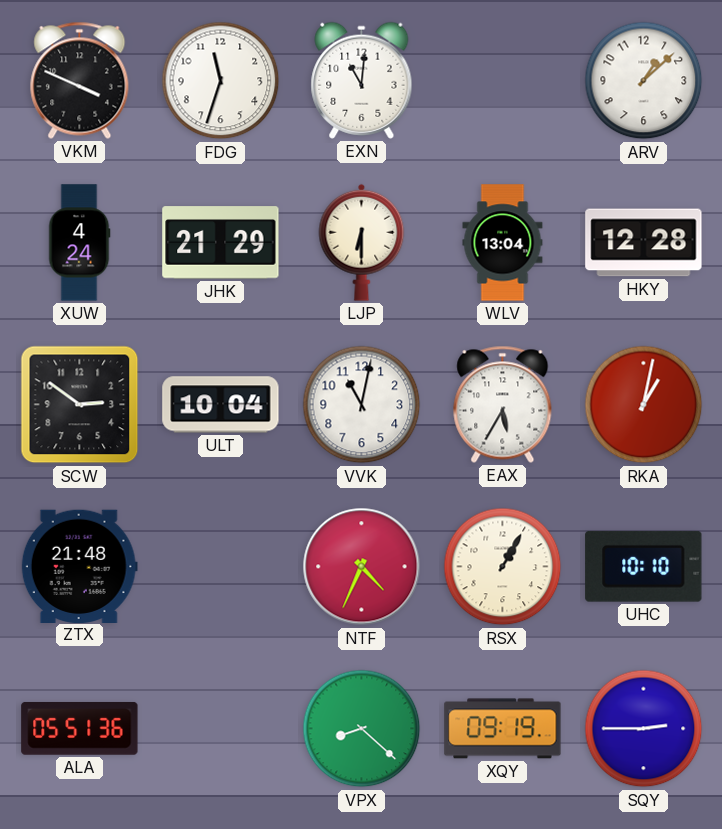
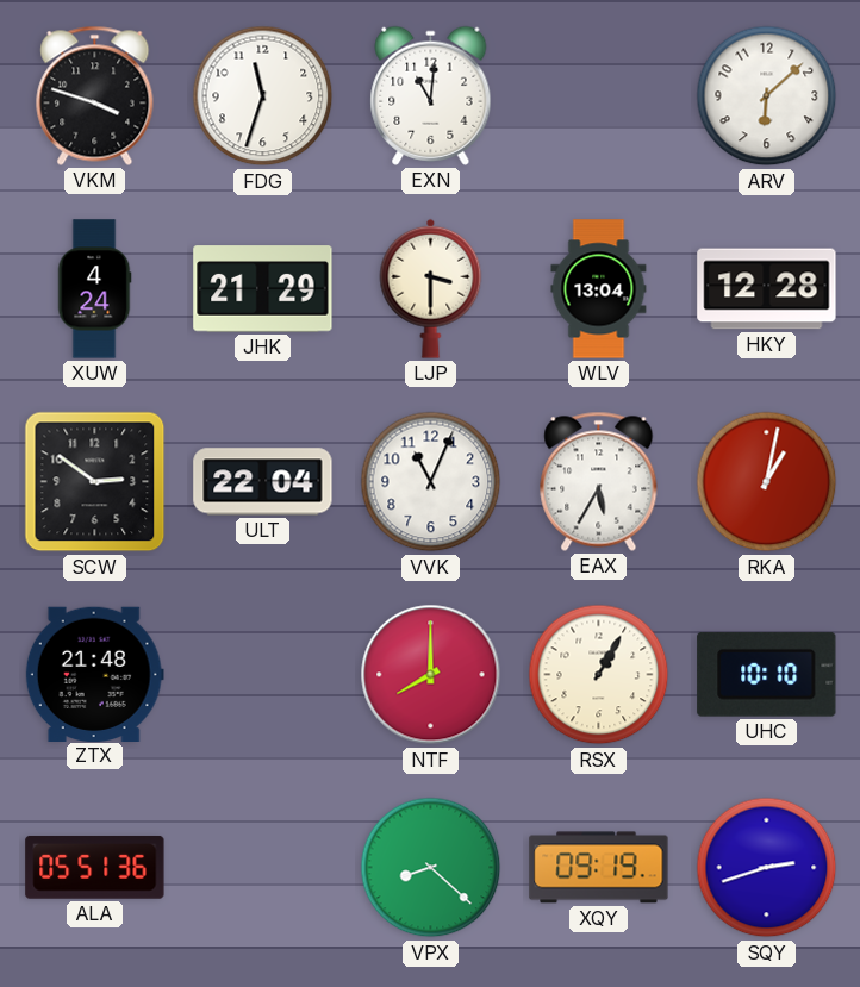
VKM: 3:49 -> 3:48 (95, 95)
ARV: 1:08 -> 6:08 (767, 96)
LJP: 6:30 -> 3:30 (431, 288)
ULT: 10:04 -> 22:04 (263, 482)
VVK: 11:02 -> 11:04 (431, 482)
NTF: 4:34 -> 8:00 (431, 675)
SQY: 2:45 -> 2:42 (767, 868)
